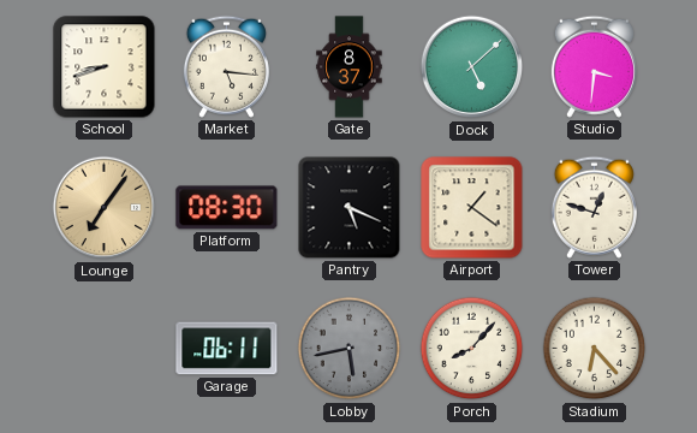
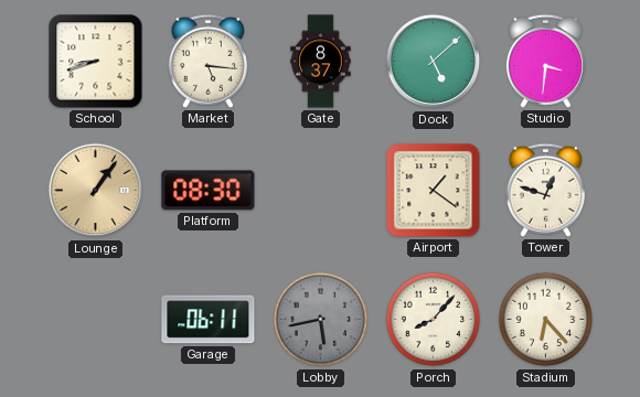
Lounge: 7:06 -> 1:06 (96, 191)
Pantry: 5:19 -> none (350, 208)
